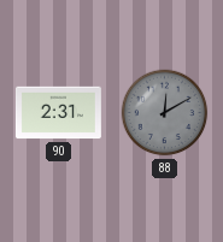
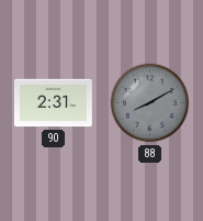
88: 12:10 -> 8:10 (150, 103)
